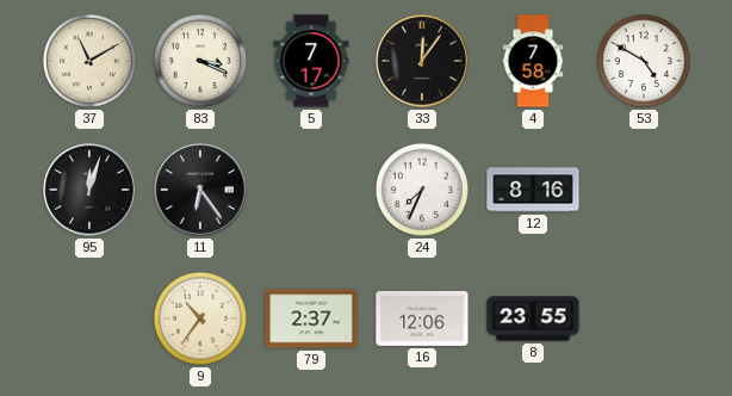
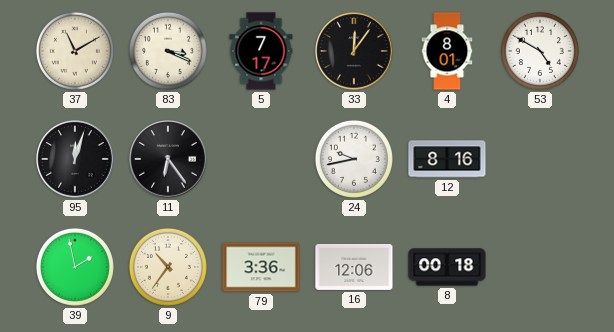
4: 7:58 -> 8:01 (447, 51)
24: 7:34 -> 9:43 (354, 159)
39: none -> 1:58 (75, 267)
79: 2:37 -> 3:36 (261, 267)
8: 23:55 -> 00:18 (447, 267)
